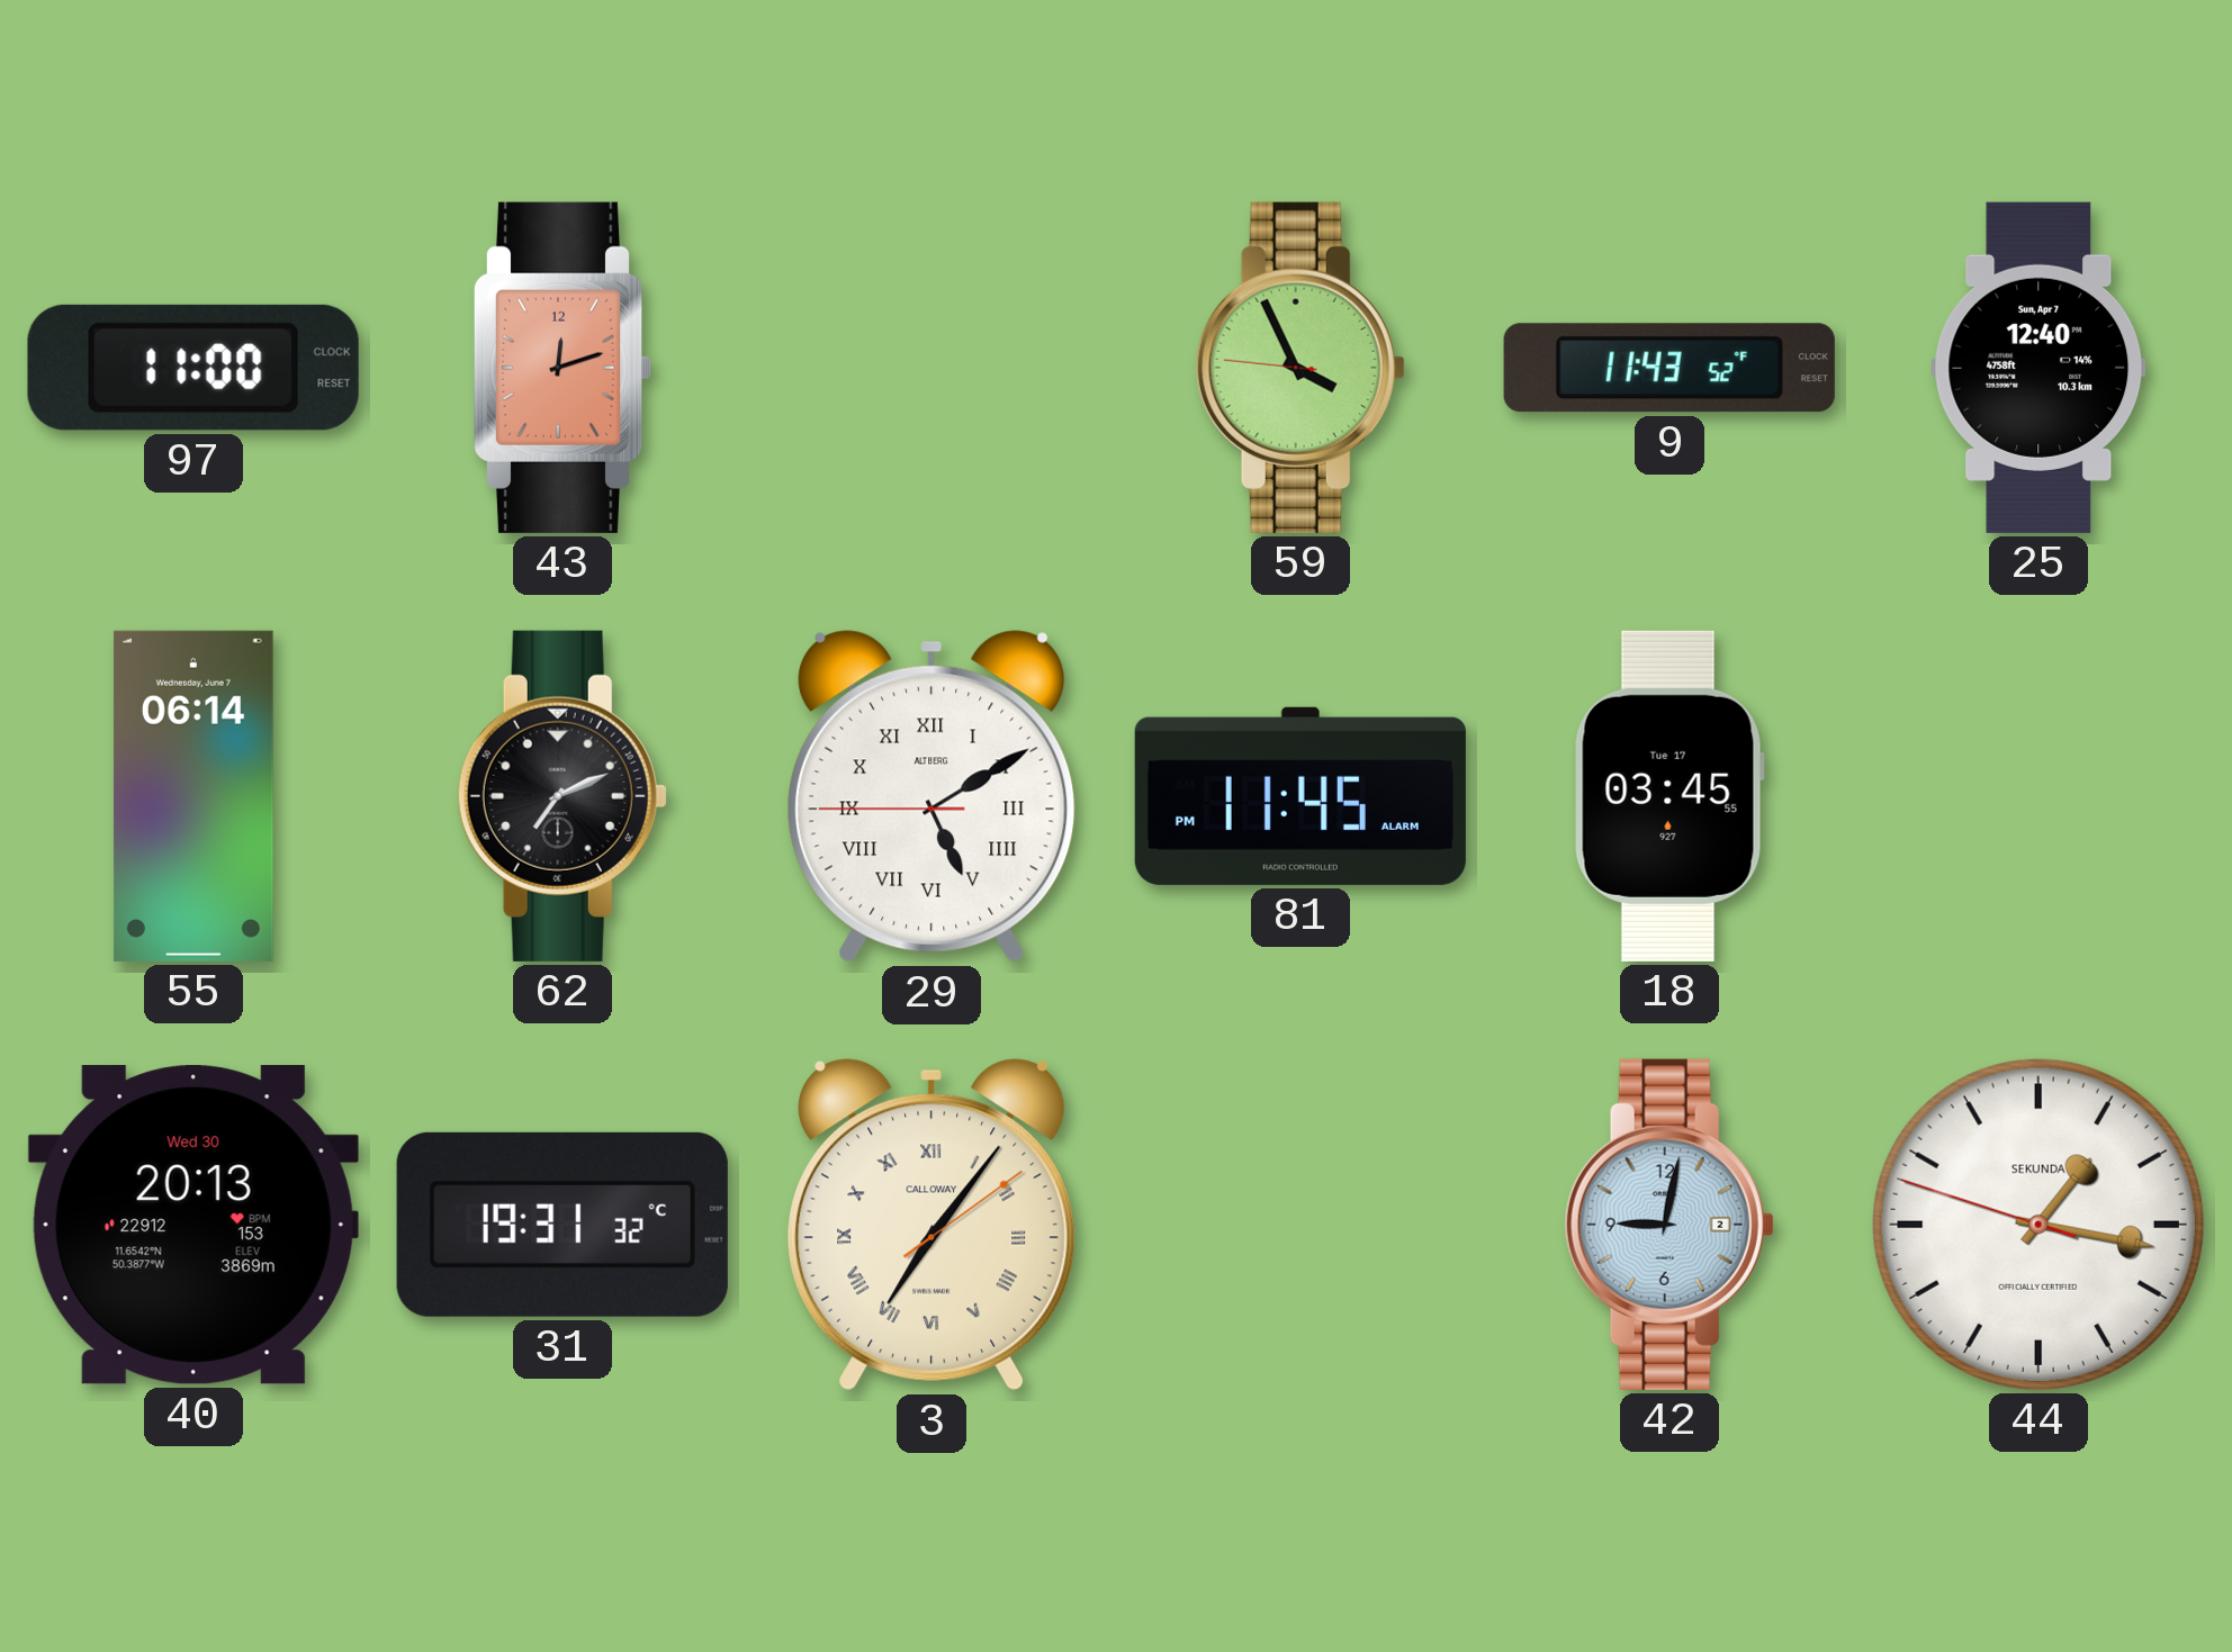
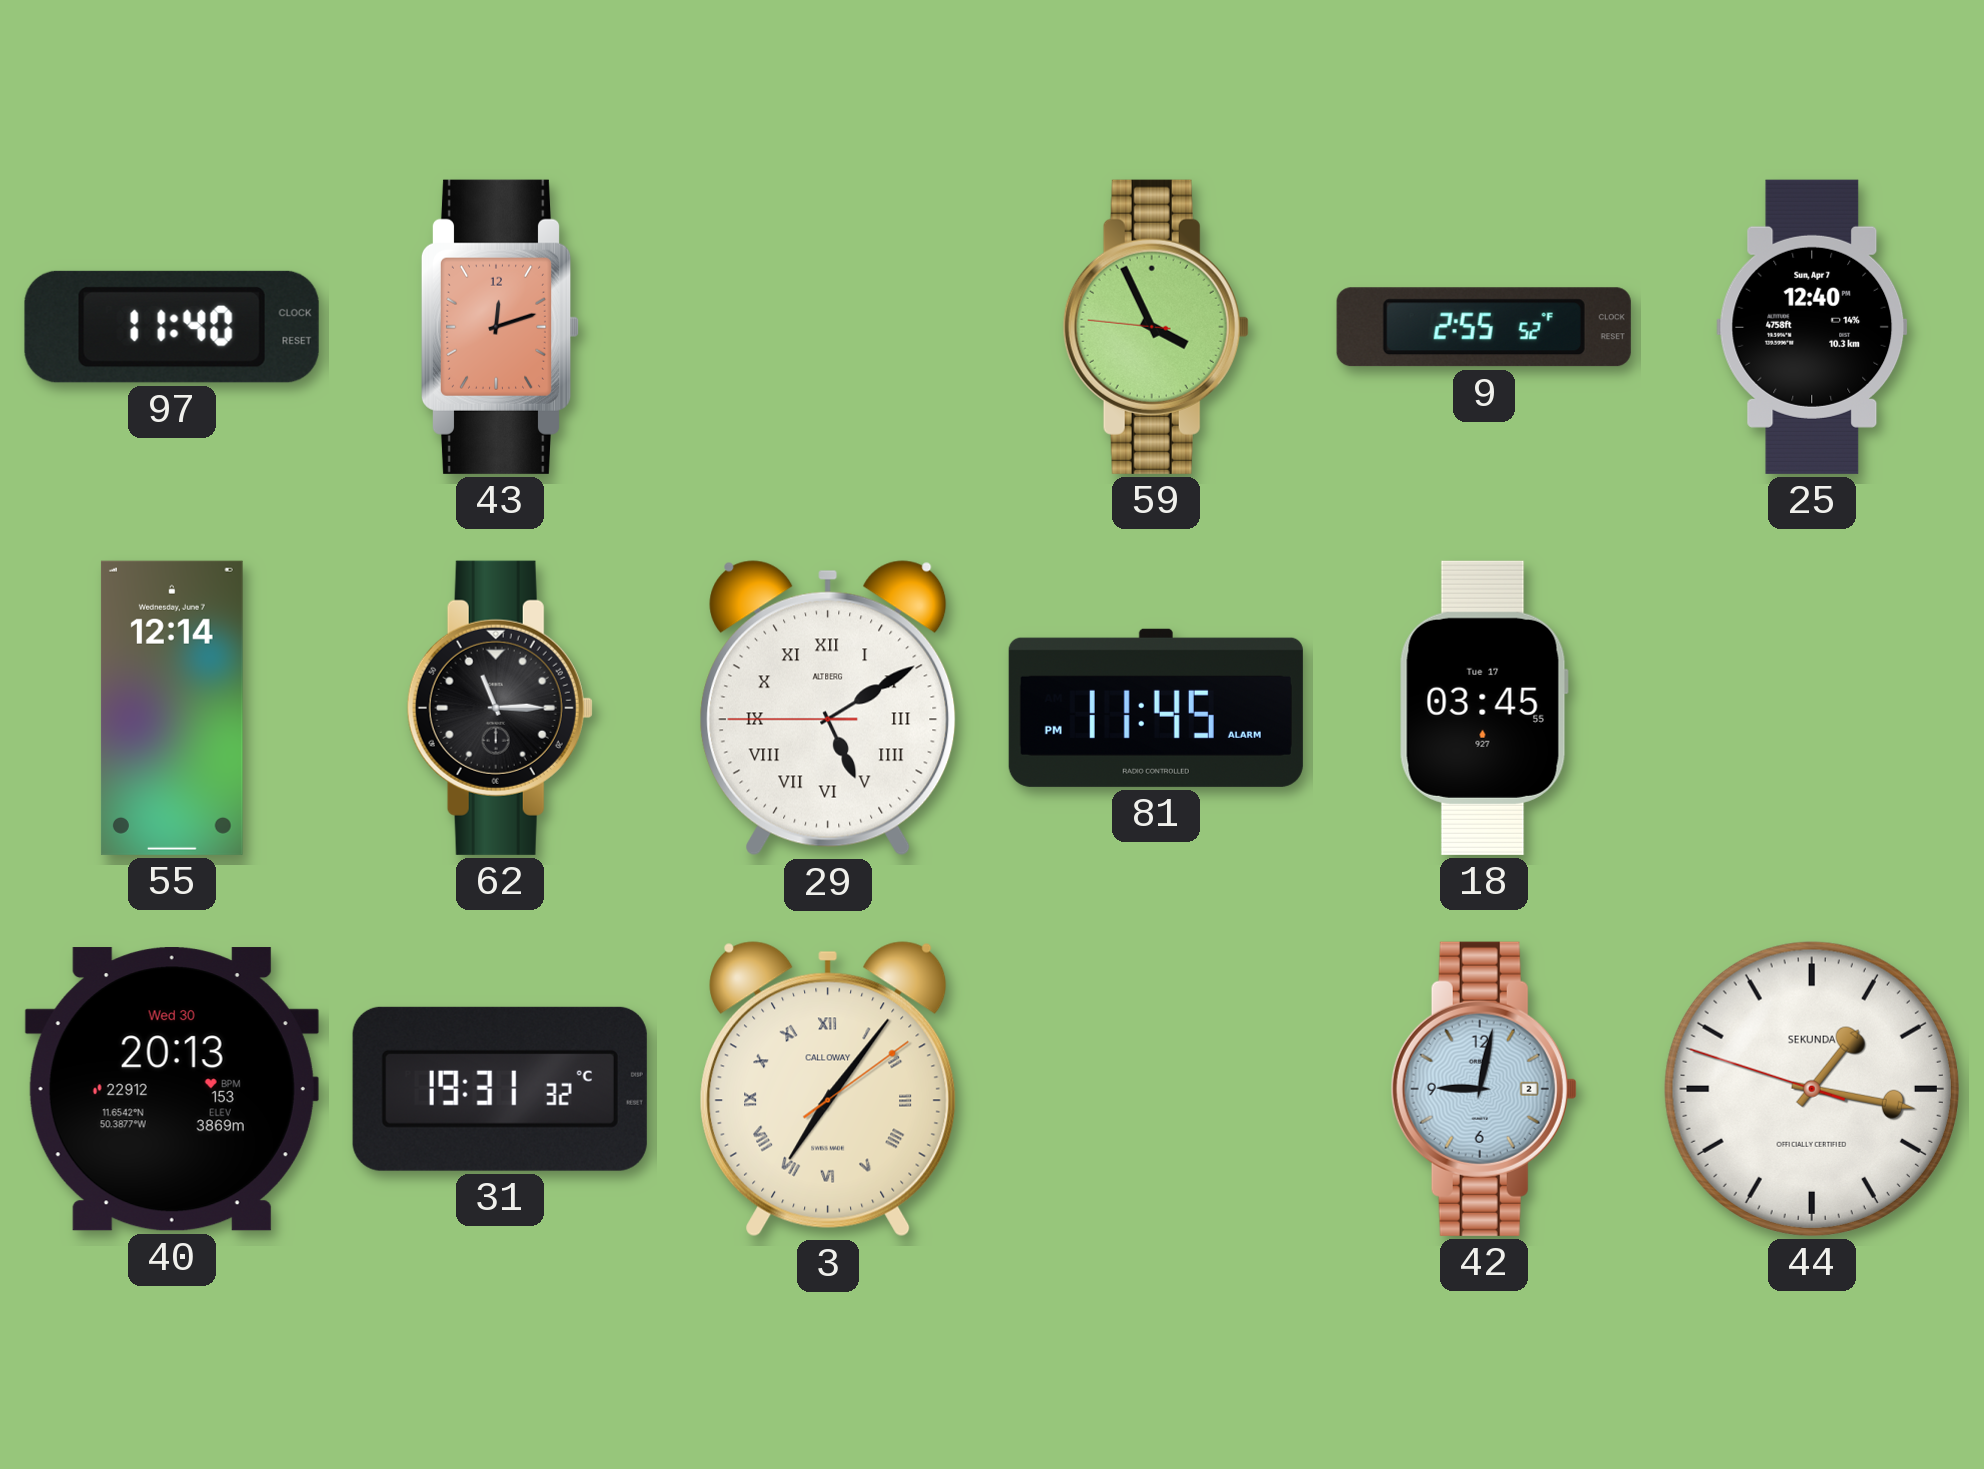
97: 11:00 -> 11:40 (172, 327)
9: 11:43 -> 2:55 (1484, 327)
55: 06:14 -> 12:14 (172, 708)
62: 7:11 -> 11:15 (500, 708)
